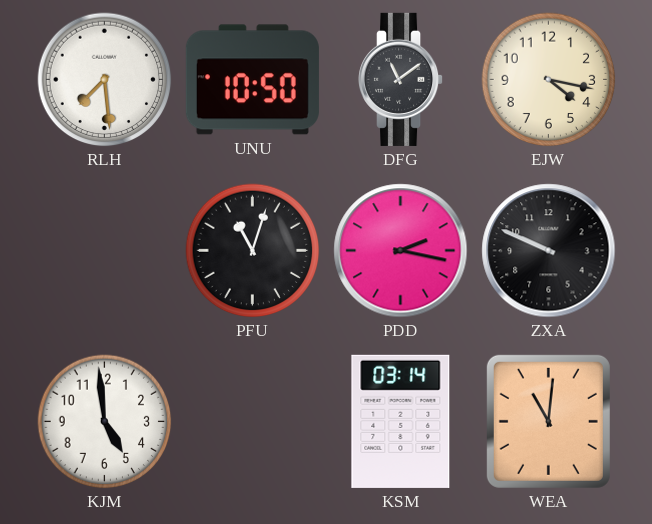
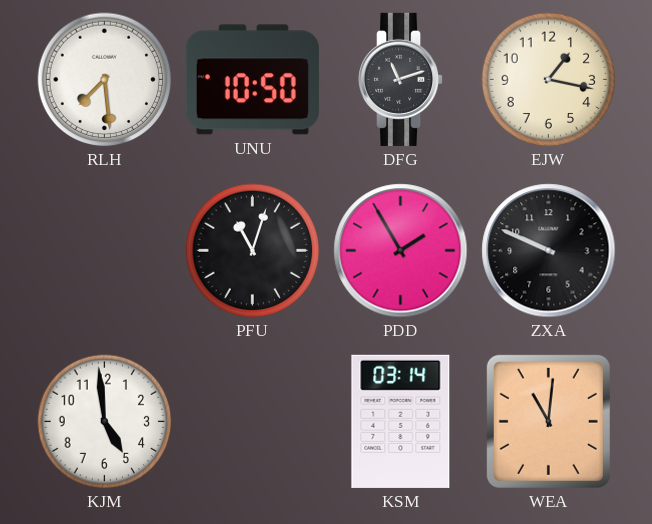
DFG: 11:09 -> 11:12 (402, 79)
EJW: 4:17 -> 1:17 (549, 80)
PDD: 2:17 -> 1:55 (401, 251)
